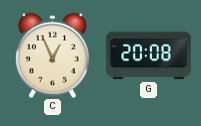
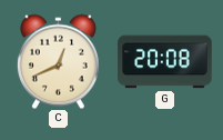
C: 12:56 -> 12:41 (58, 61)
